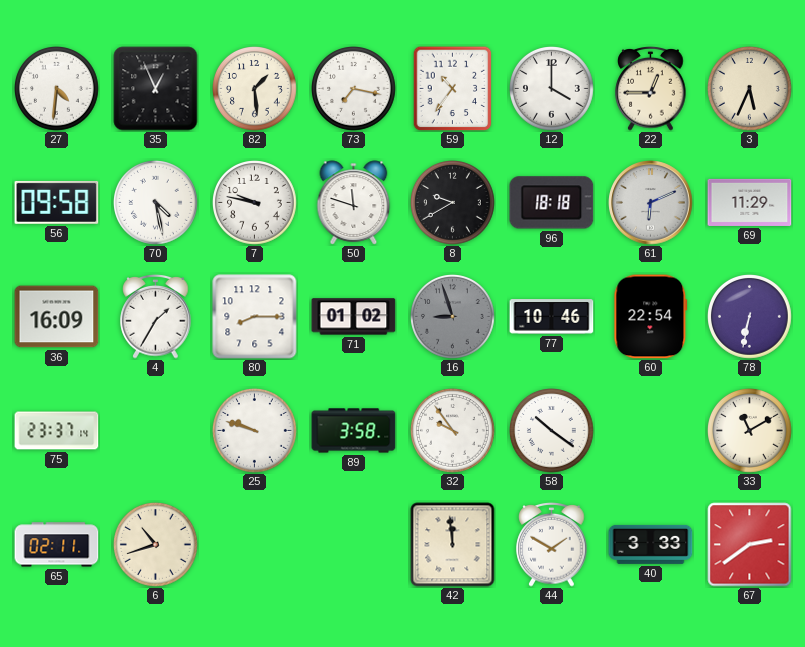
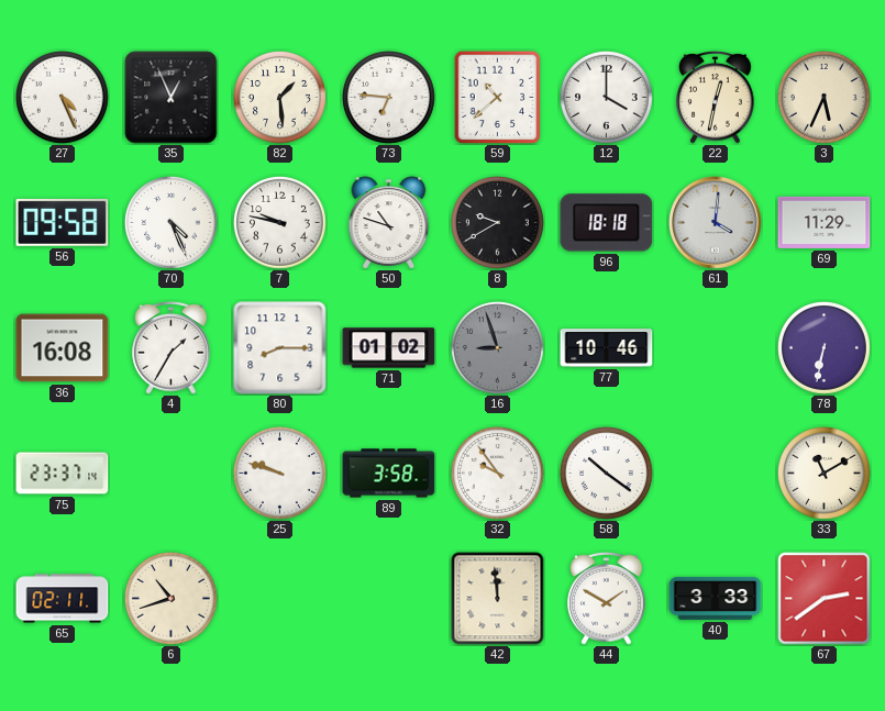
27: 4:31 -> 4:26 (63, 98)
73: 7:17 -> 6:46 (389, 98)
59: 10:36 -> 10:38 (498, 97)
22: 12:45 -> 12:32 (716, 98)
70: 4:28 -> 4:26 (172, 223)
50: 11:48 -> 10:48 (389, 223)
61: 6:11 -> 4:01 (716, 223)
36: 16:09 -> 16:08 (63, 348)
60: 22:54 -> none (651, 317)
